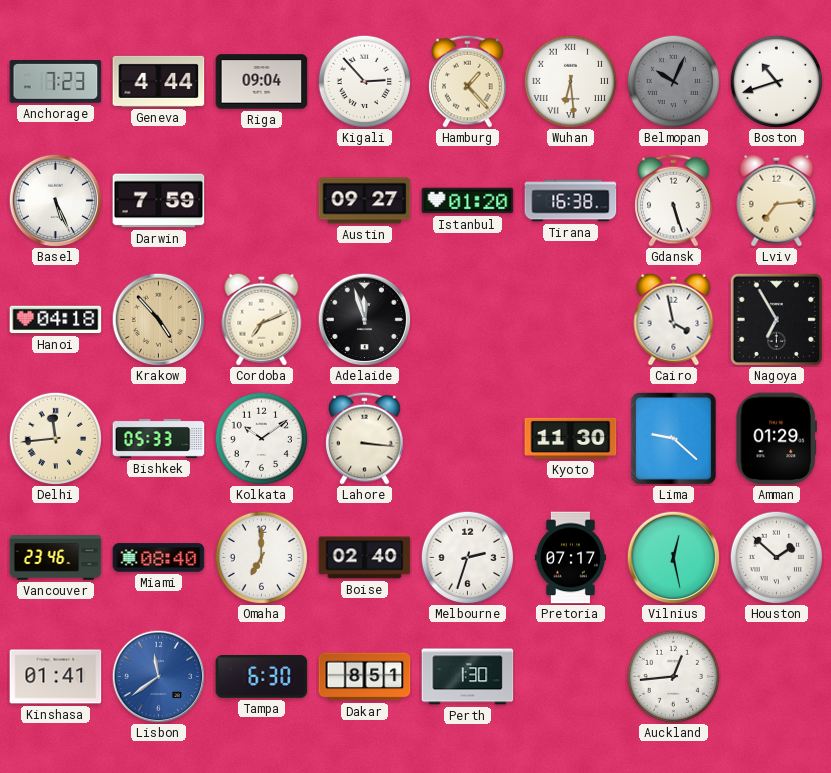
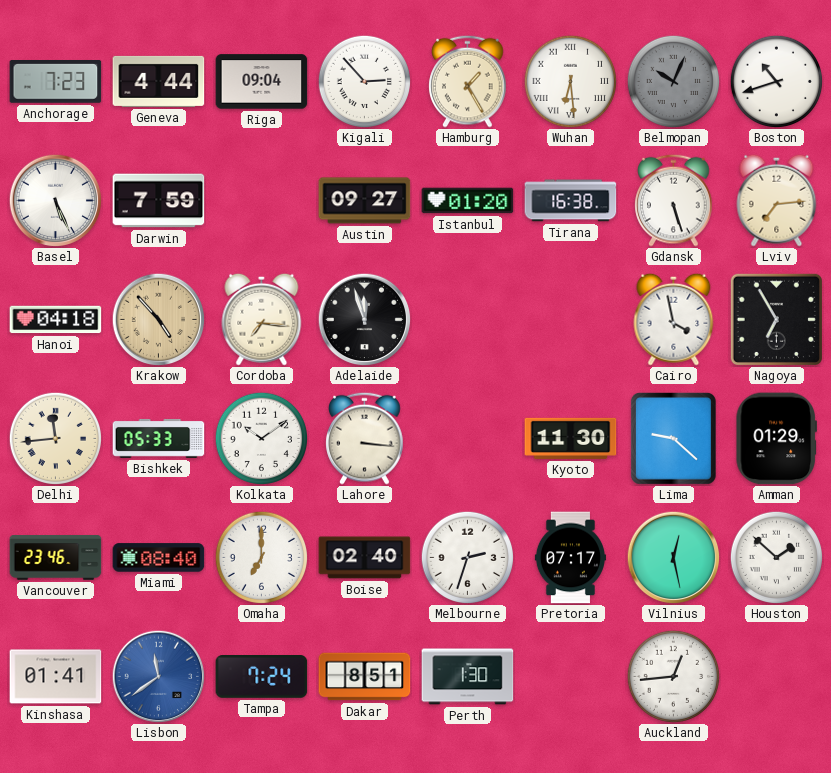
Hamburg: 1:23 -> 1:25 (468, 81)
Cordoba: 7:11 -> 7:16 (262, 319)
Tampa: 6:30 -> 7:24 (262, 677)
